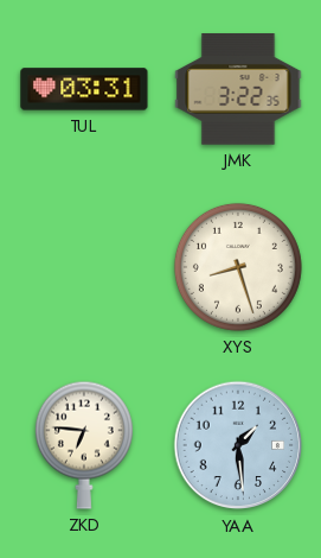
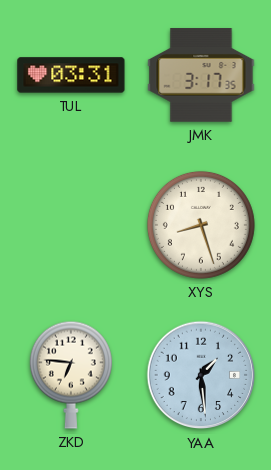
JMK: 3:22 -> 3:17 (201, 75)
